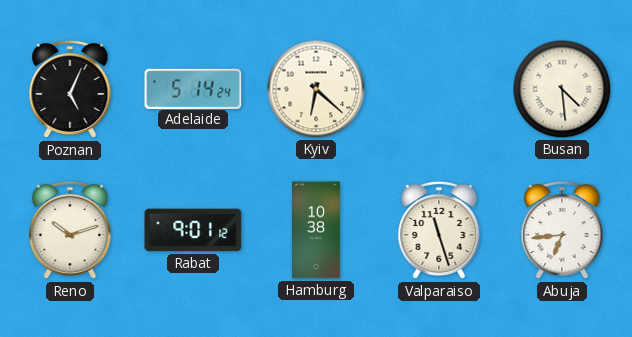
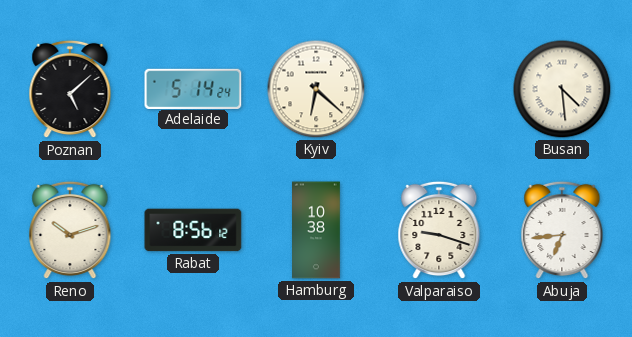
Poznan: 5:04 -> 5:08 (70, 89)
Rabat: 9:01 -> 8:56 (193, 230)
Valparaiso: 11:27 -> 9:18 (439, 230)
